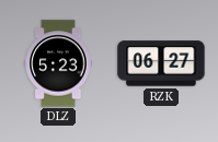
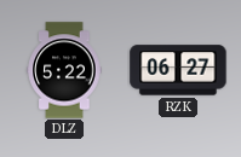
DLZ: 5:23 -> 5:22 (64, 70)
